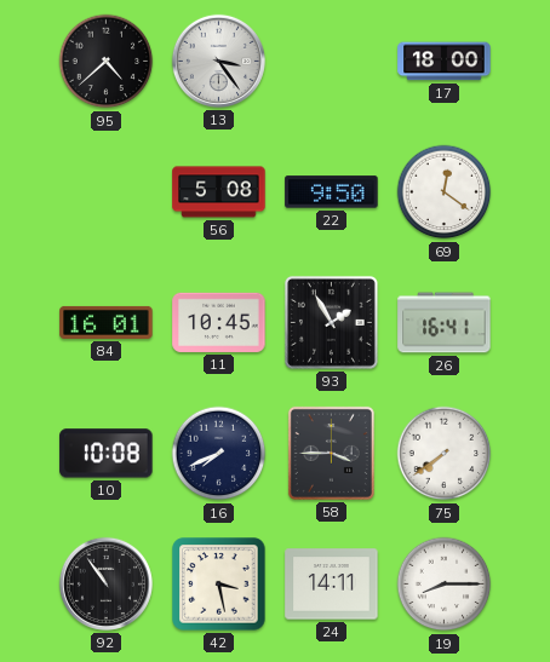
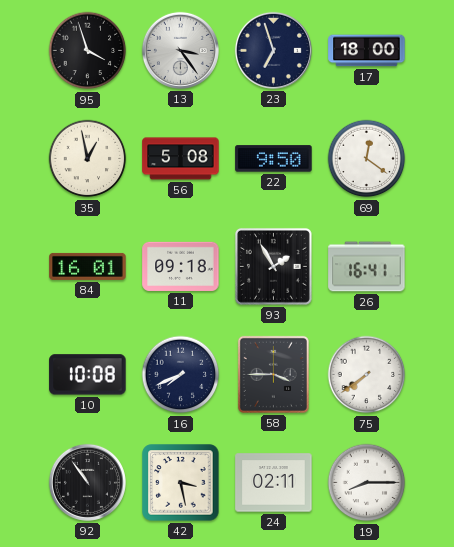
95: 4:38 -> 3:57 (88, 51)
23: none -> 6:57 (273, 50)
35: none -> 12:58 (88, 159)
11: 10:45 -> 09:18 (181, 266)
24: 14:11 -> 02:11 (274, 483)
